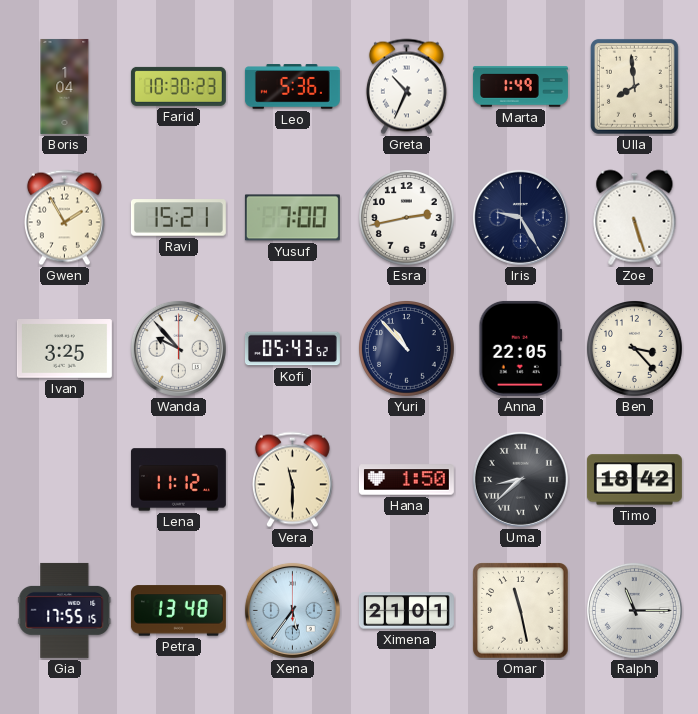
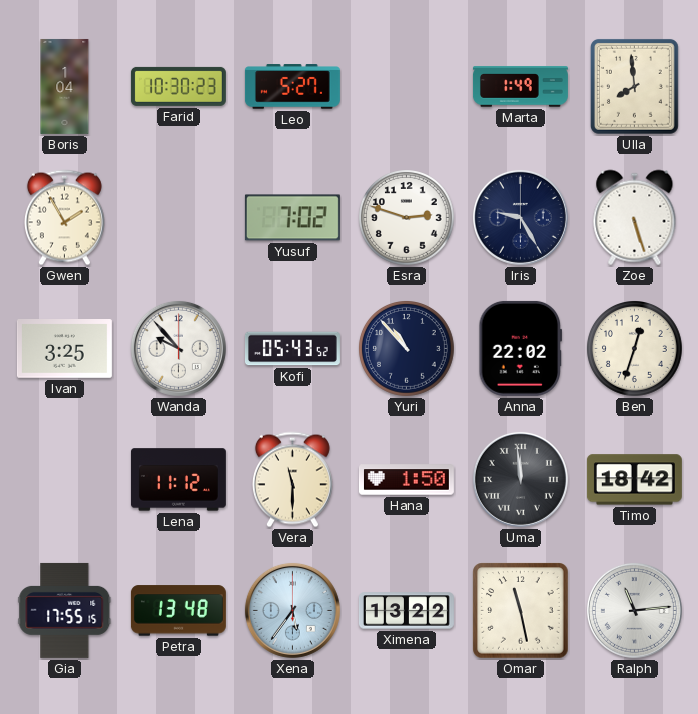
Leo: 5:36 -> 5:27 (292, 87)
Greta: 10:34 -> none (406, 87)
Ravi: 15:21 -> none (178, 218)
Yusuf: 7:00 -> 7:02 (292, 218)
Esra: 2:43 -> 2:48 (407, 218)
Anna: 22:05 -> 22:02 (521, 348)
Ben: 3:23 -> 12:33 (635, 349)
Uma: 8:38 -> 11:59 (520, 479)
Ximena: 21:01 -> 13:22 (406, 611)
Ralph: 11:15 -> 11:14 (634, 610)
